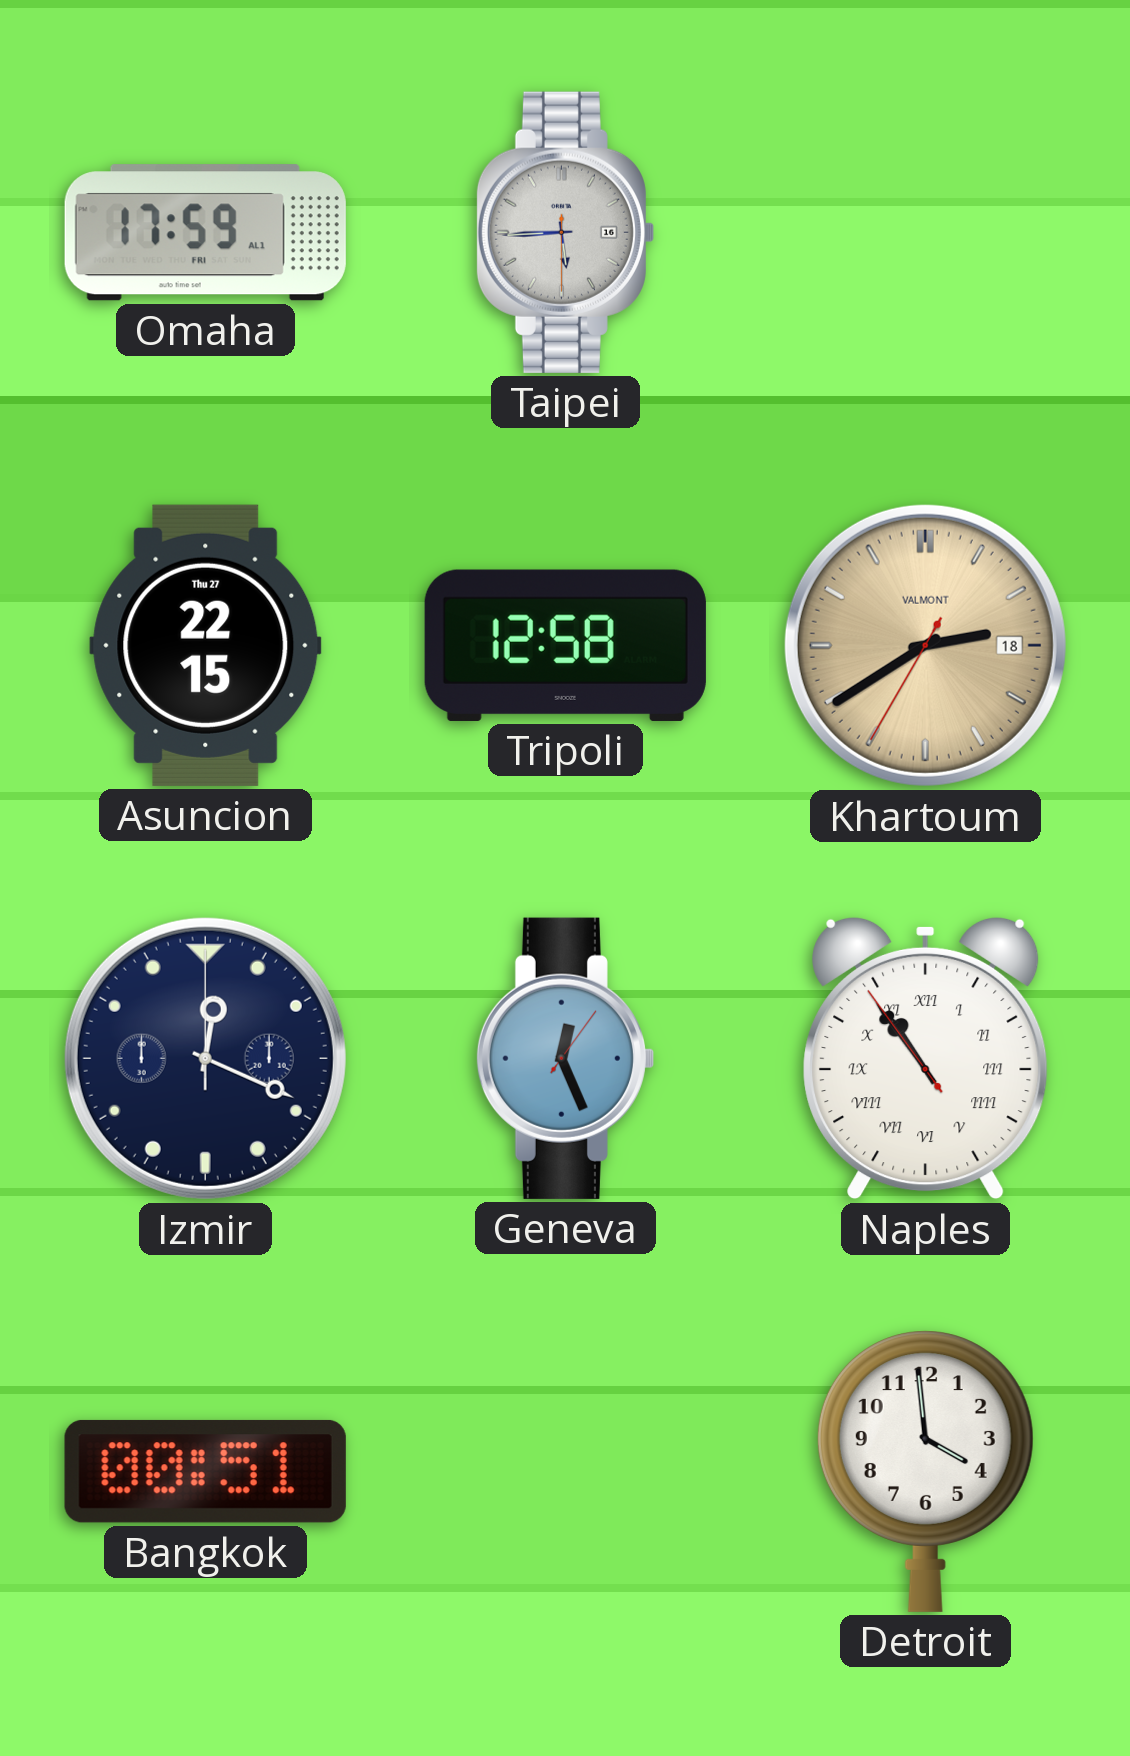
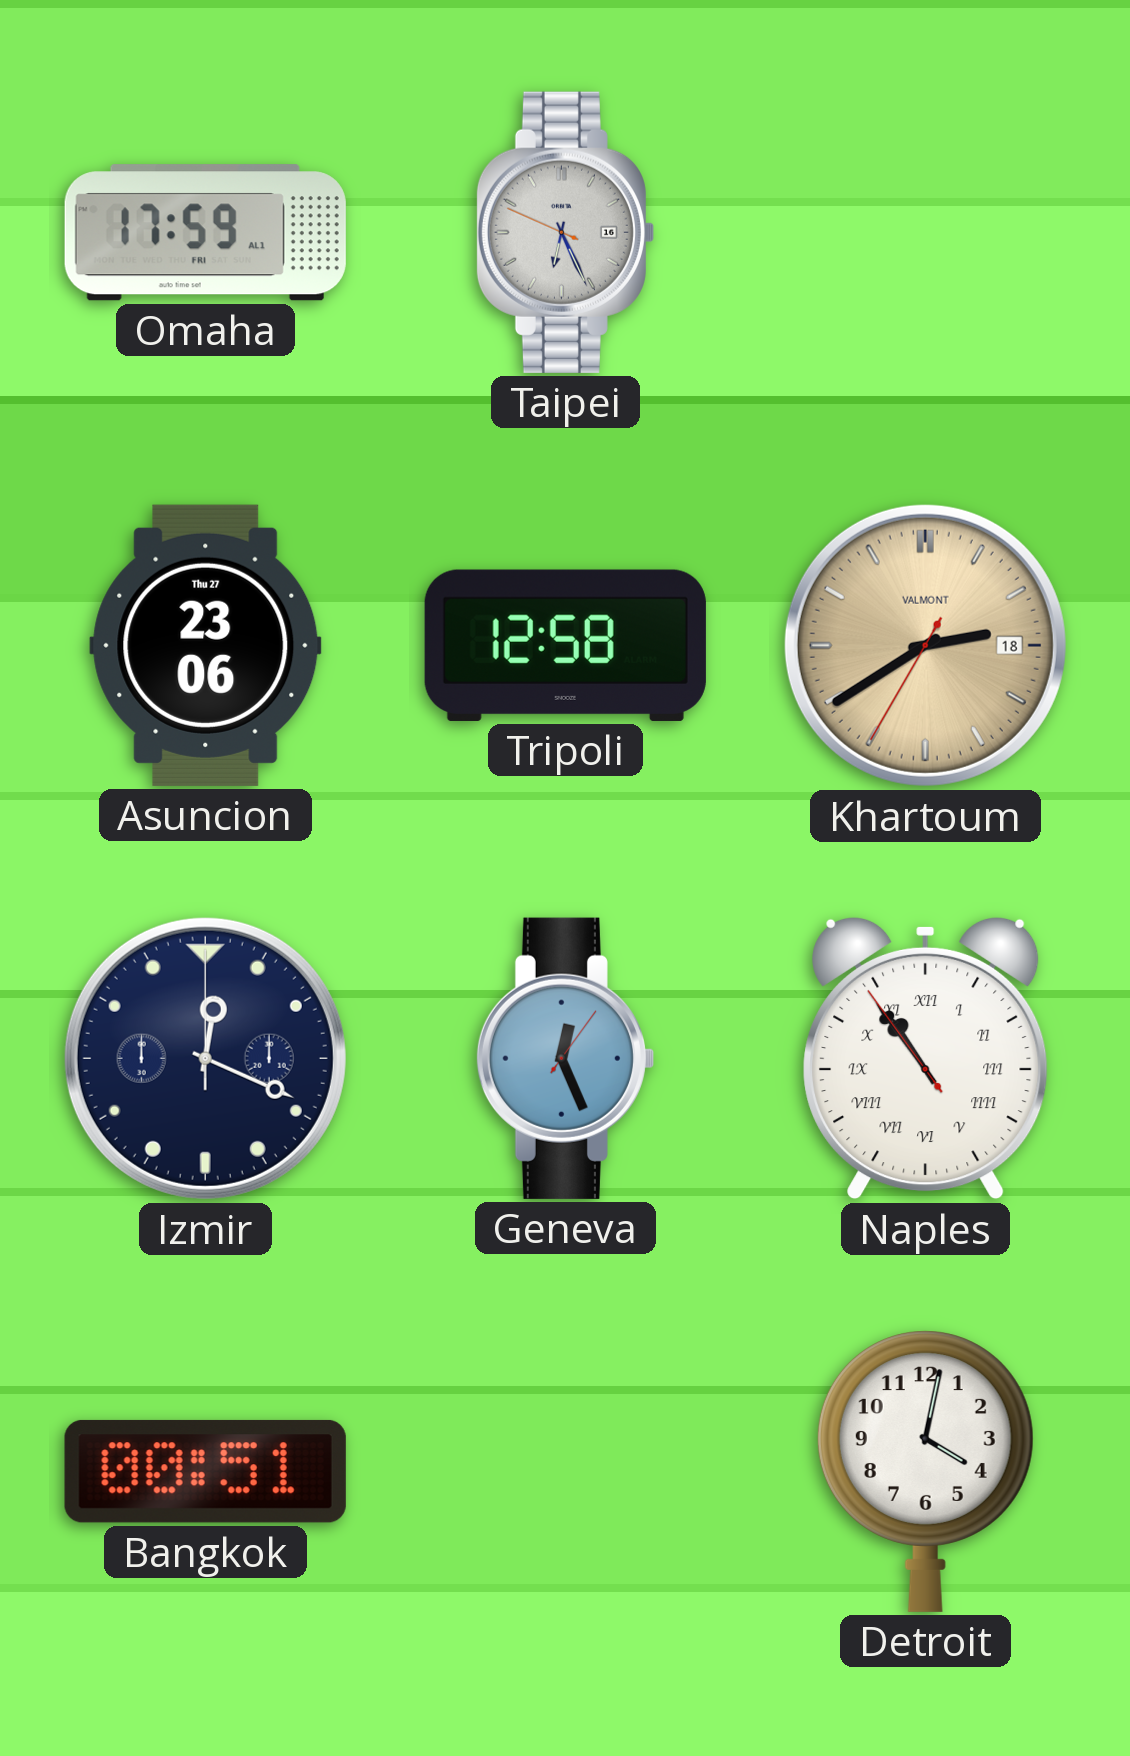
Taipei: 5:44 -> 6:25 (565, 232)
Asuncion: 22:15 -> 23:06 (206, 645)
Detroit: 3:59 -> 4:02 (925, 1471)
